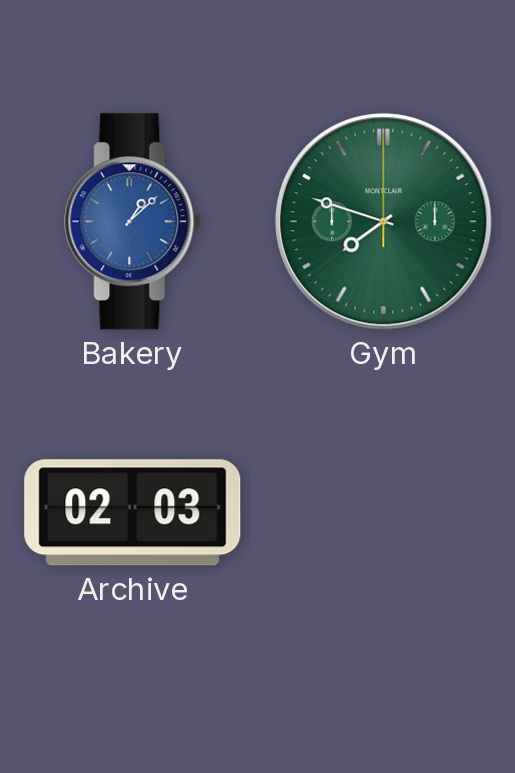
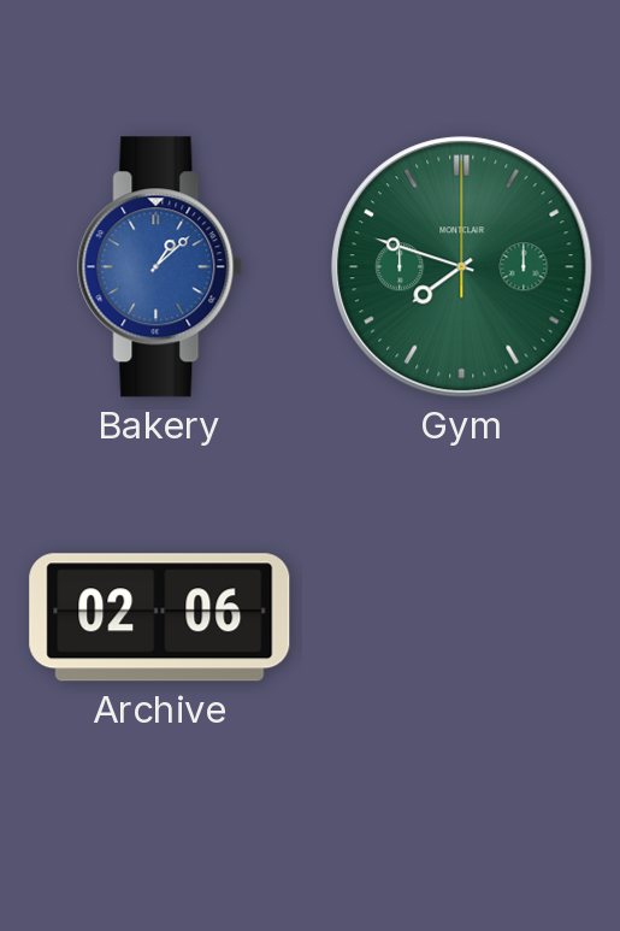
Archive: 02:03 -> 02:06 (160, 618)
